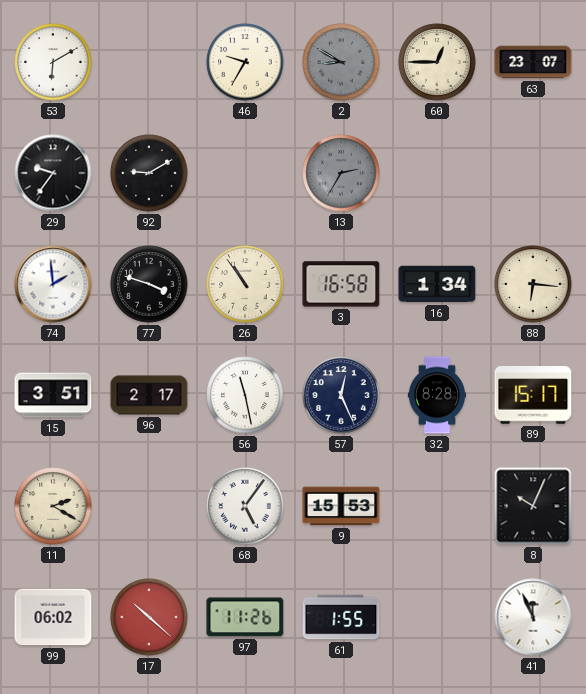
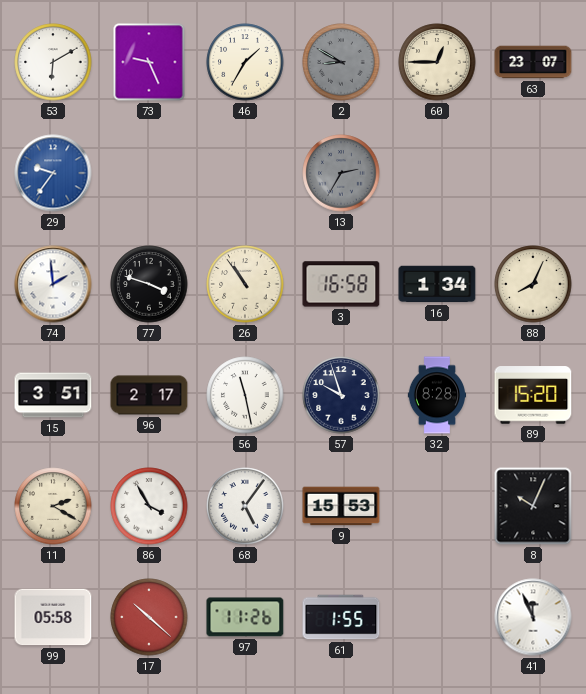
73: none -> 9:26 (149, 62)
46: 9:35 -> 1:35 (245, 62)
29 dial: black -> blue (53, 173)
92: 9:10 -> none (149, 173)
88: 6:16 -> 8:04 (533, 284)
57: 12:26 -> 9:57 (341, 395)
89: 15:17 -> 15:20 (533, 395)
86: none -> 3:55 (149, 506)
99: 06:02 -> 05:58 (53, 617)
